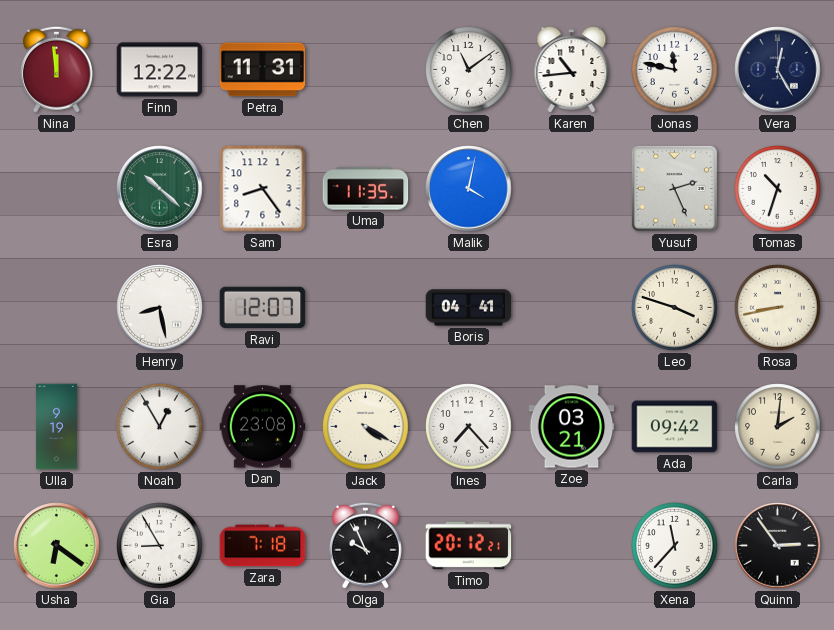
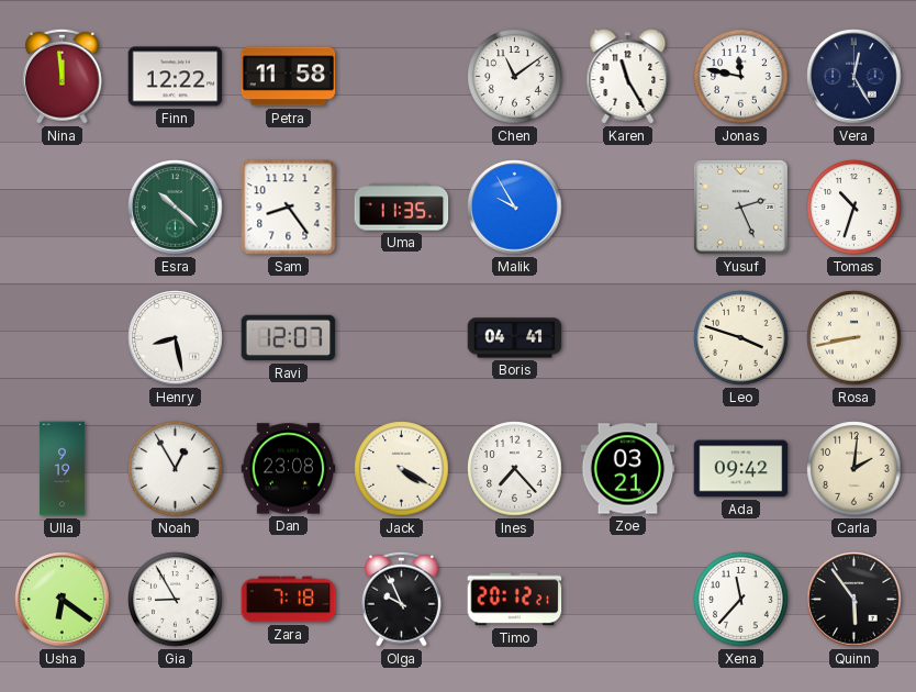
Petra: 11:31 -> 11:58 (289, 77)
Karen: 10:44 -> 11:25 (628, 77)
Malik: 4:02 -> 9:55 (515, 208)
Quinn: 2:54 -> 5:54 (854, 600)
